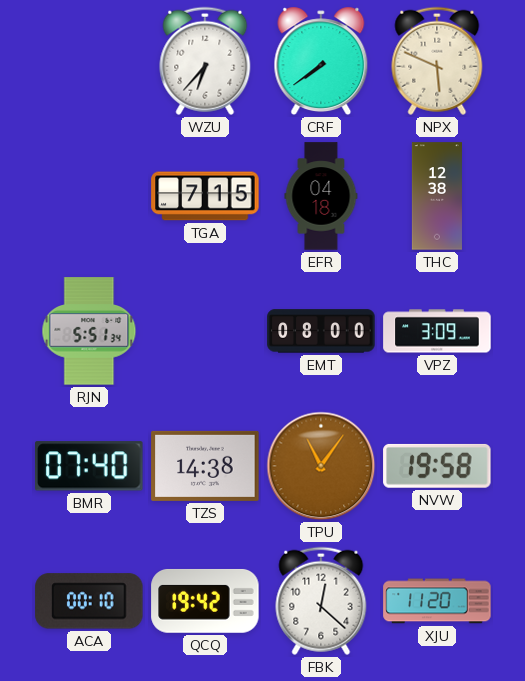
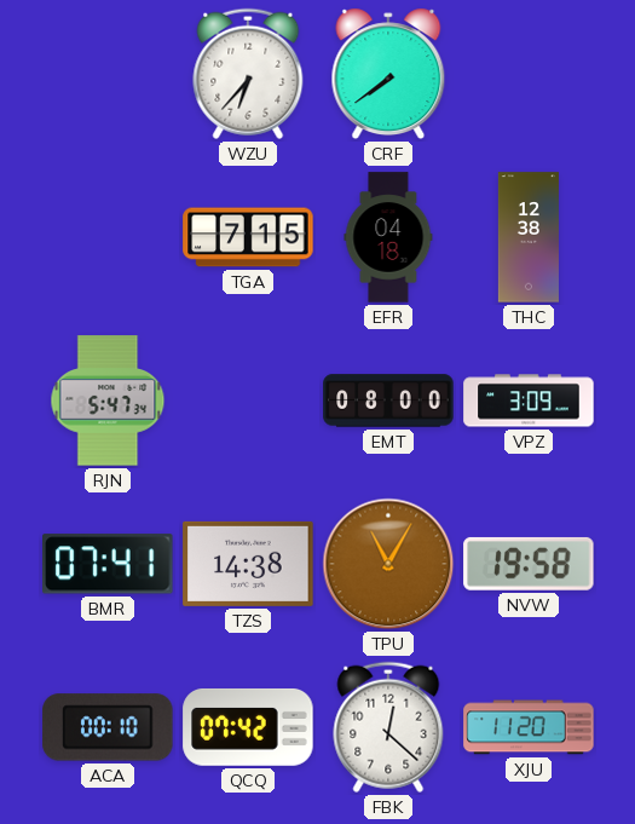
NPX: 5:49 -> none (437, 61)
RJN: 5:51 -> 5:47 (108, 401)
BMR: 07:40 -> 07:41 (109, 564)
TPU: 11:06 -> 11:05 (388, 564)
QCQ: 19:42 -> 07:42 (248, 727)
